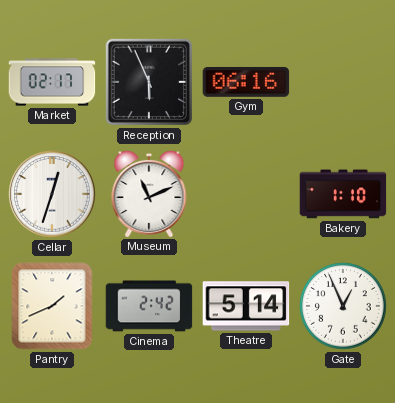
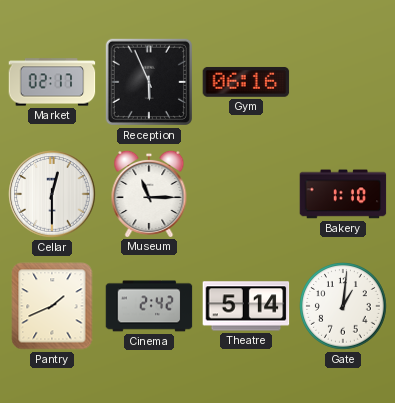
Cellar: 12:33 -> 12:30 (52, 194)
Museum: 11:11 -> 11:15 (149, 193)
Gate: 12:56 -> 1:01 (343, 306)
